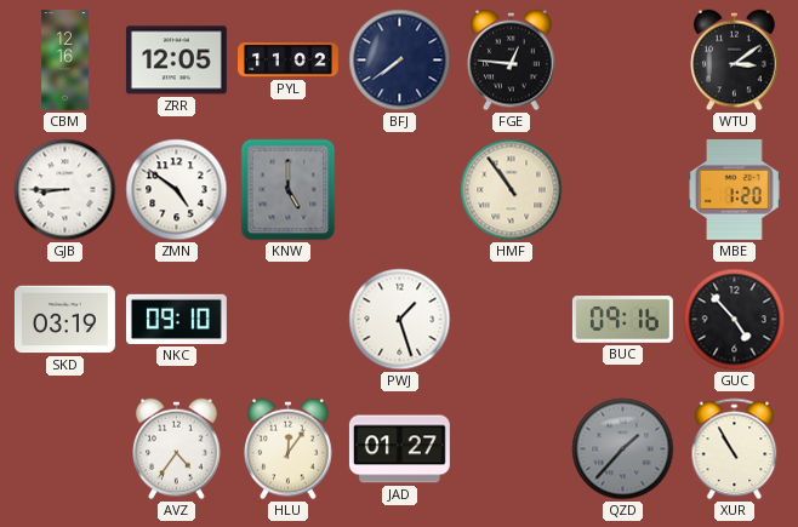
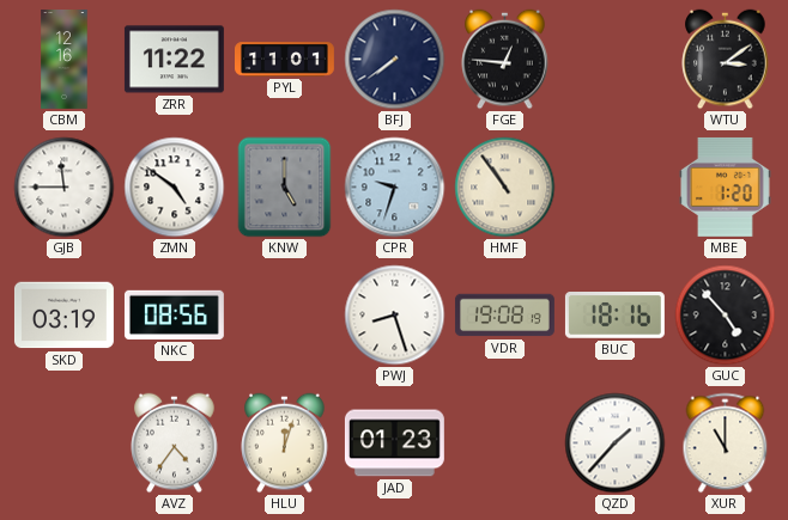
ZRR: 12:05 -> 11:22 (174, 60)
PYL: 11:02 -> 11:01 (285, 60)
GJB: 8:45 -> 11:45 (65, 188)
CPR: none -> 9:33 (395, 188)
NKC: 09:10 -> 08:56 (174, 314)
PWJ: 1:27 -> 8:27 (395, 316)
VDR: none -> 19:08 (504, 316)
BUC: 09:16 -> 18:16 (614, 316)
HLU: 12:06 -> 12:03 (285, 443)
JAD: 01:27 -> 01:23 (394, 443)
QZD dial: grey -> white (616, 443)
XUR: 10:55 -> 11:00 (726, 443)
